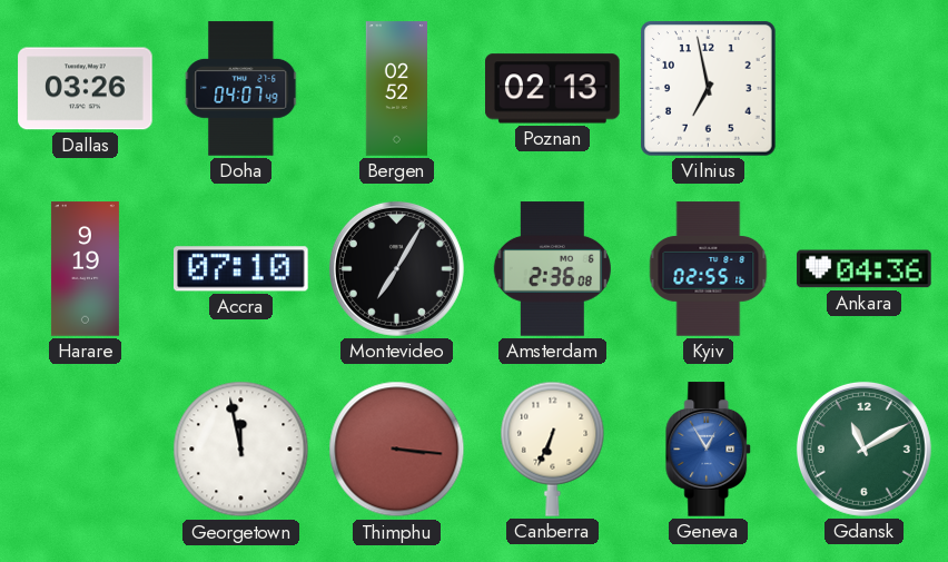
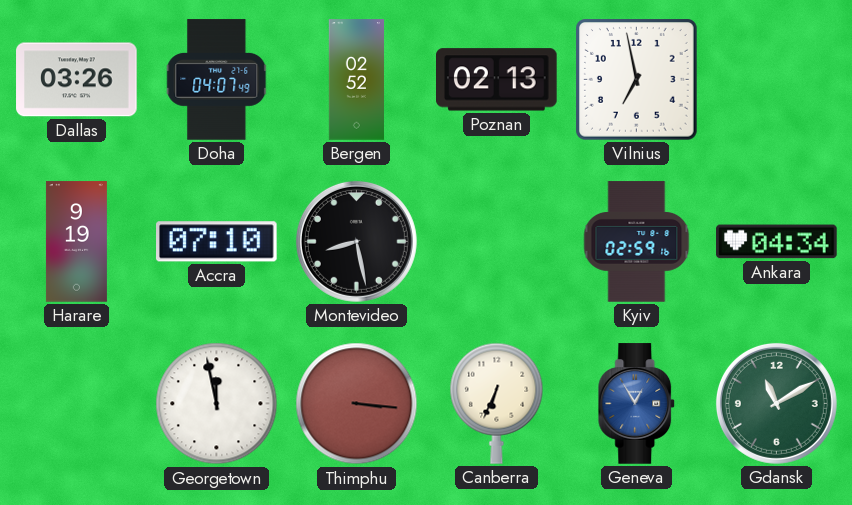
Montevideo: 7:05 -> 8:28 (356, 241)
Amsterdam: 2:36 -> none (552, 269)
Kyiv: 02:55 -> 02:59 (637, 242)
Ankara: 04:36 -> 04:34 (777, 242)
